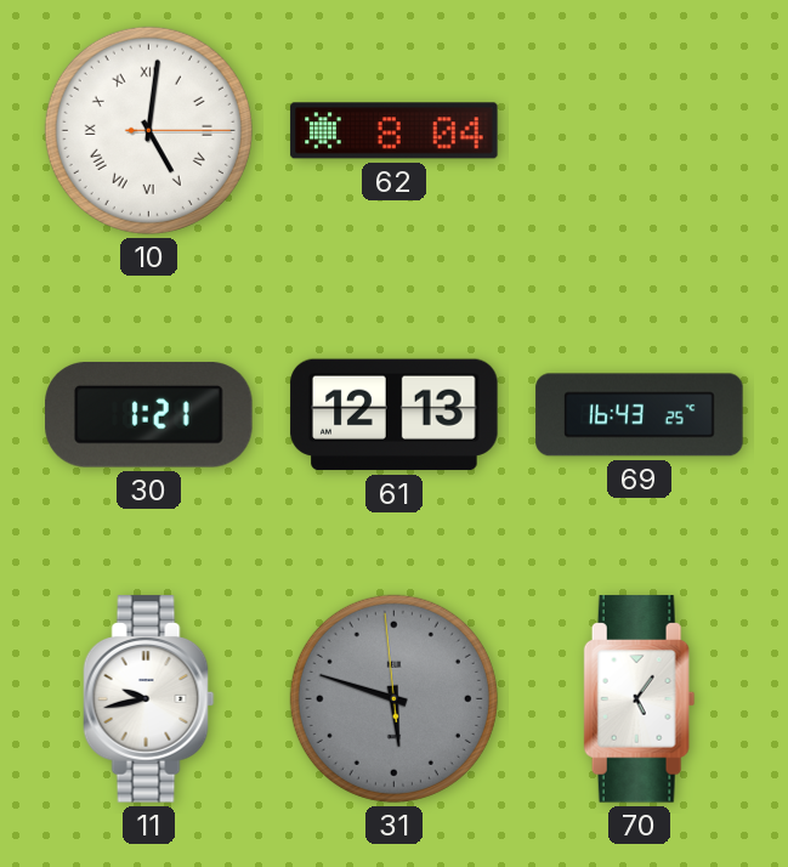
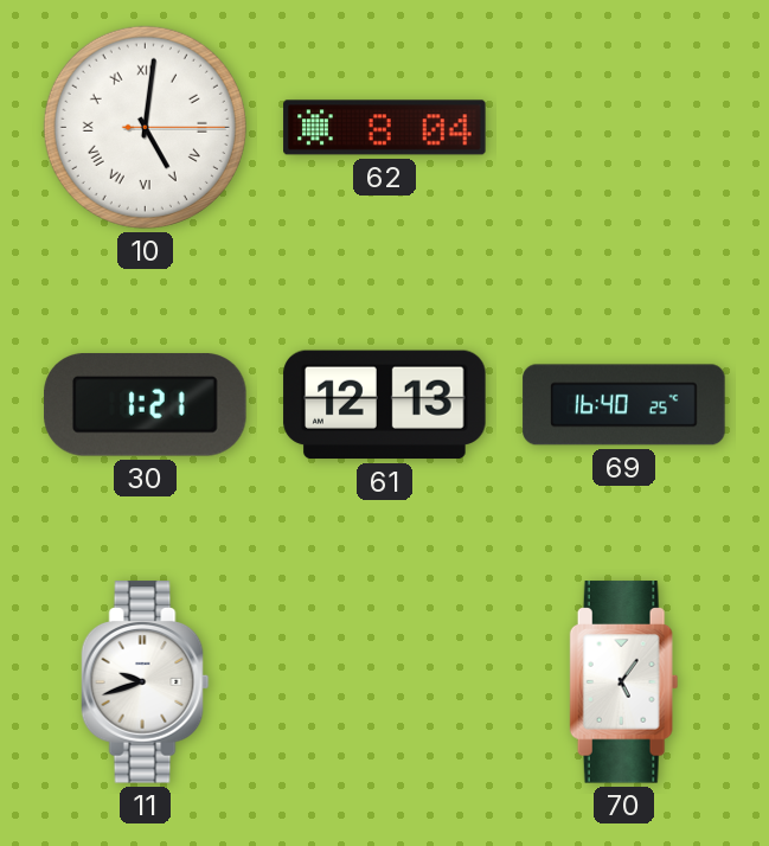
69: 16:43 -> 16:40 (624, 405)
11: 9:43 -> 9:42 (146, 682)
31: 5:47 -> none (393, 698)
